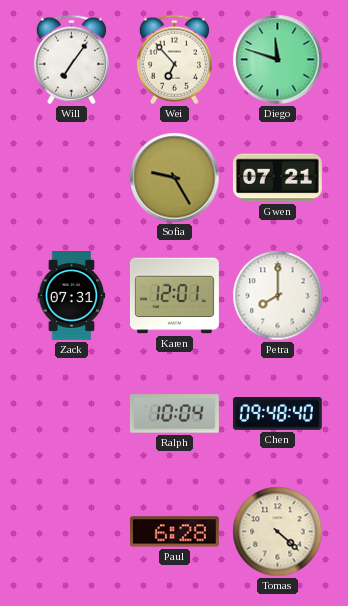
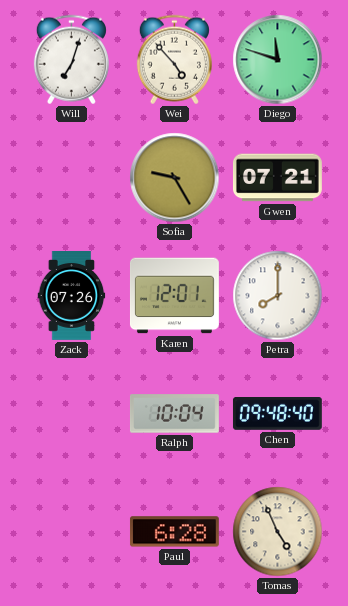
Will: 7:06 -> 7:03 (71, 60)
Wei: 6:53 -> 4:53 (174, 60)
Zack: 07:31 -> 07:26 (72, 296)
Tomas: 4:22 -> 4:56 (278, 532)
